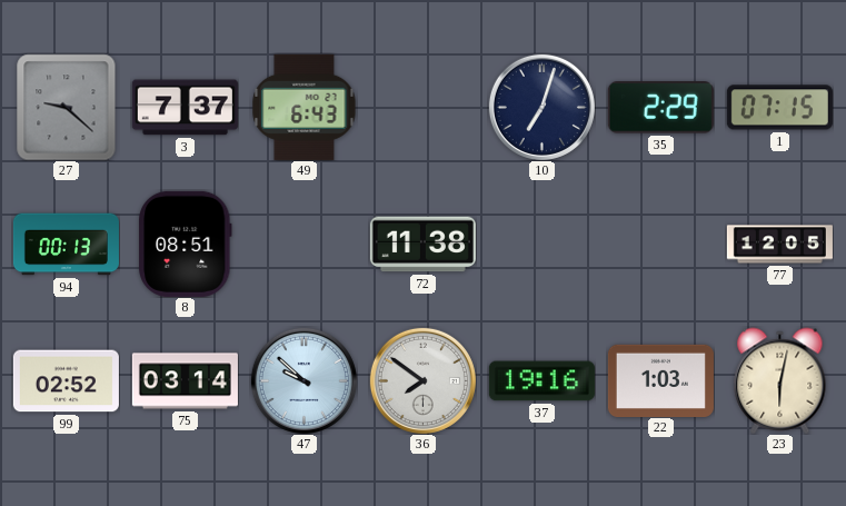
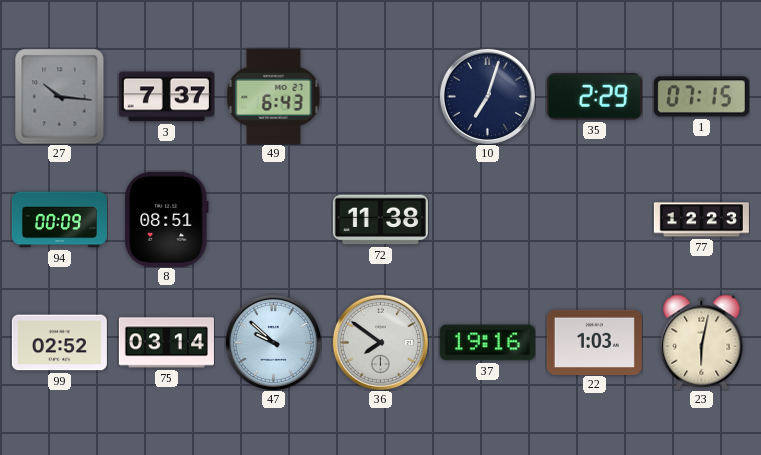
27: 9:22 -> 10:16 (60, 96)
94: 00:13 -> 00:09 (59, 220)
77: 12:05 -> 12:23 (701, 220)
